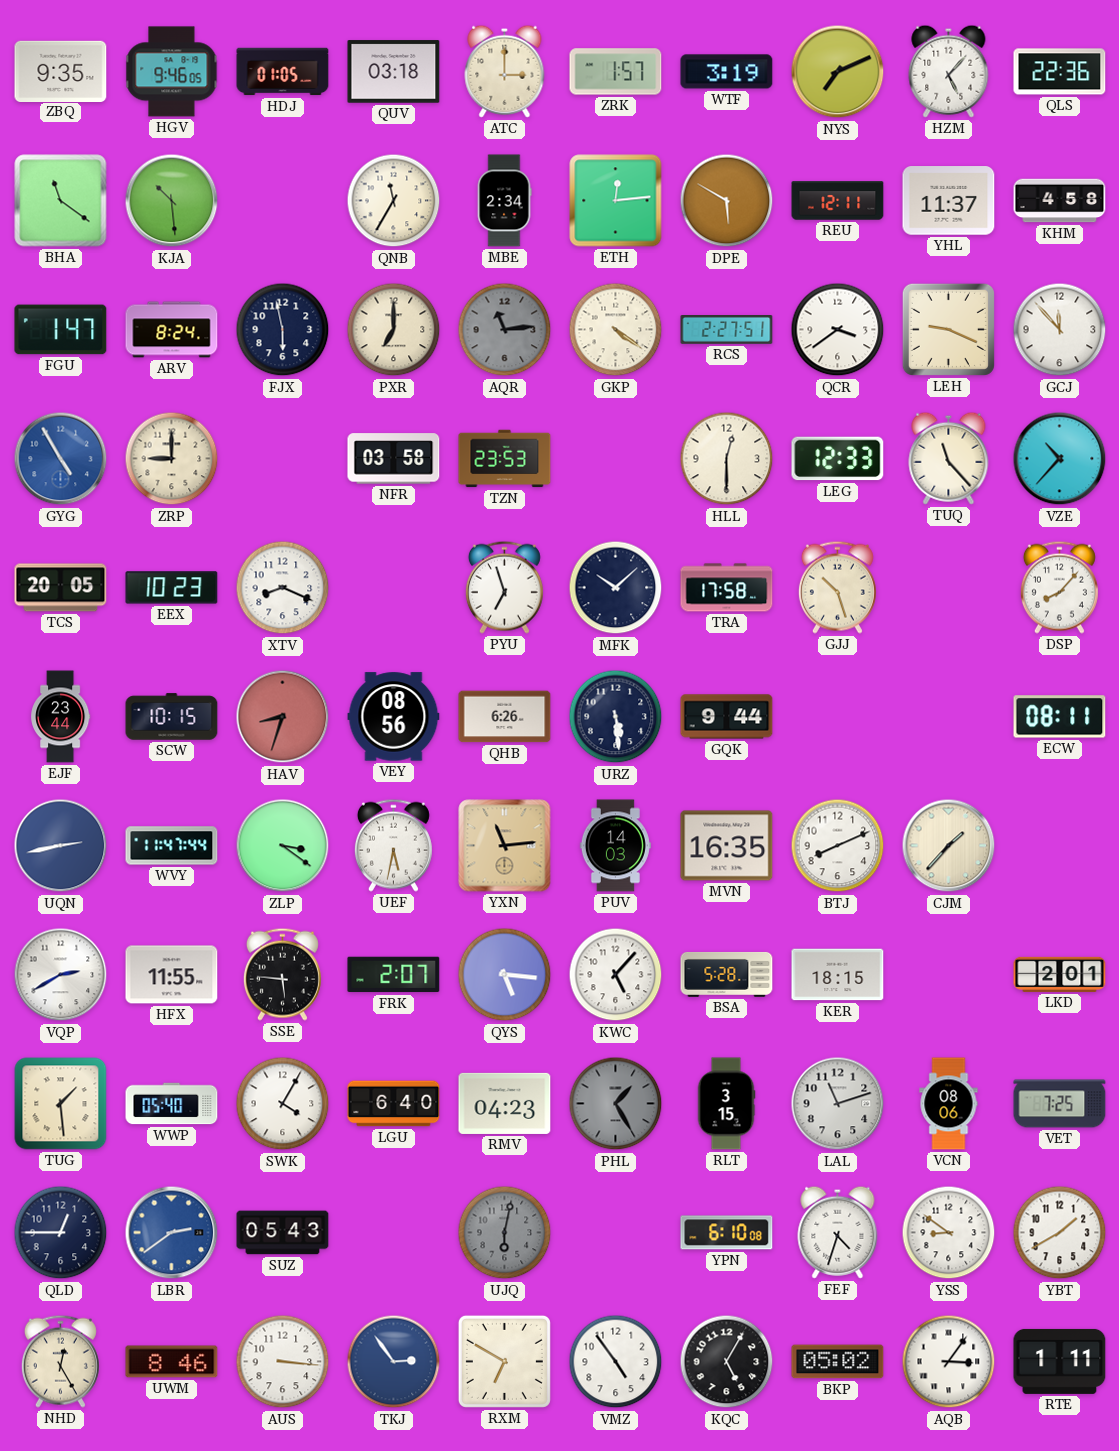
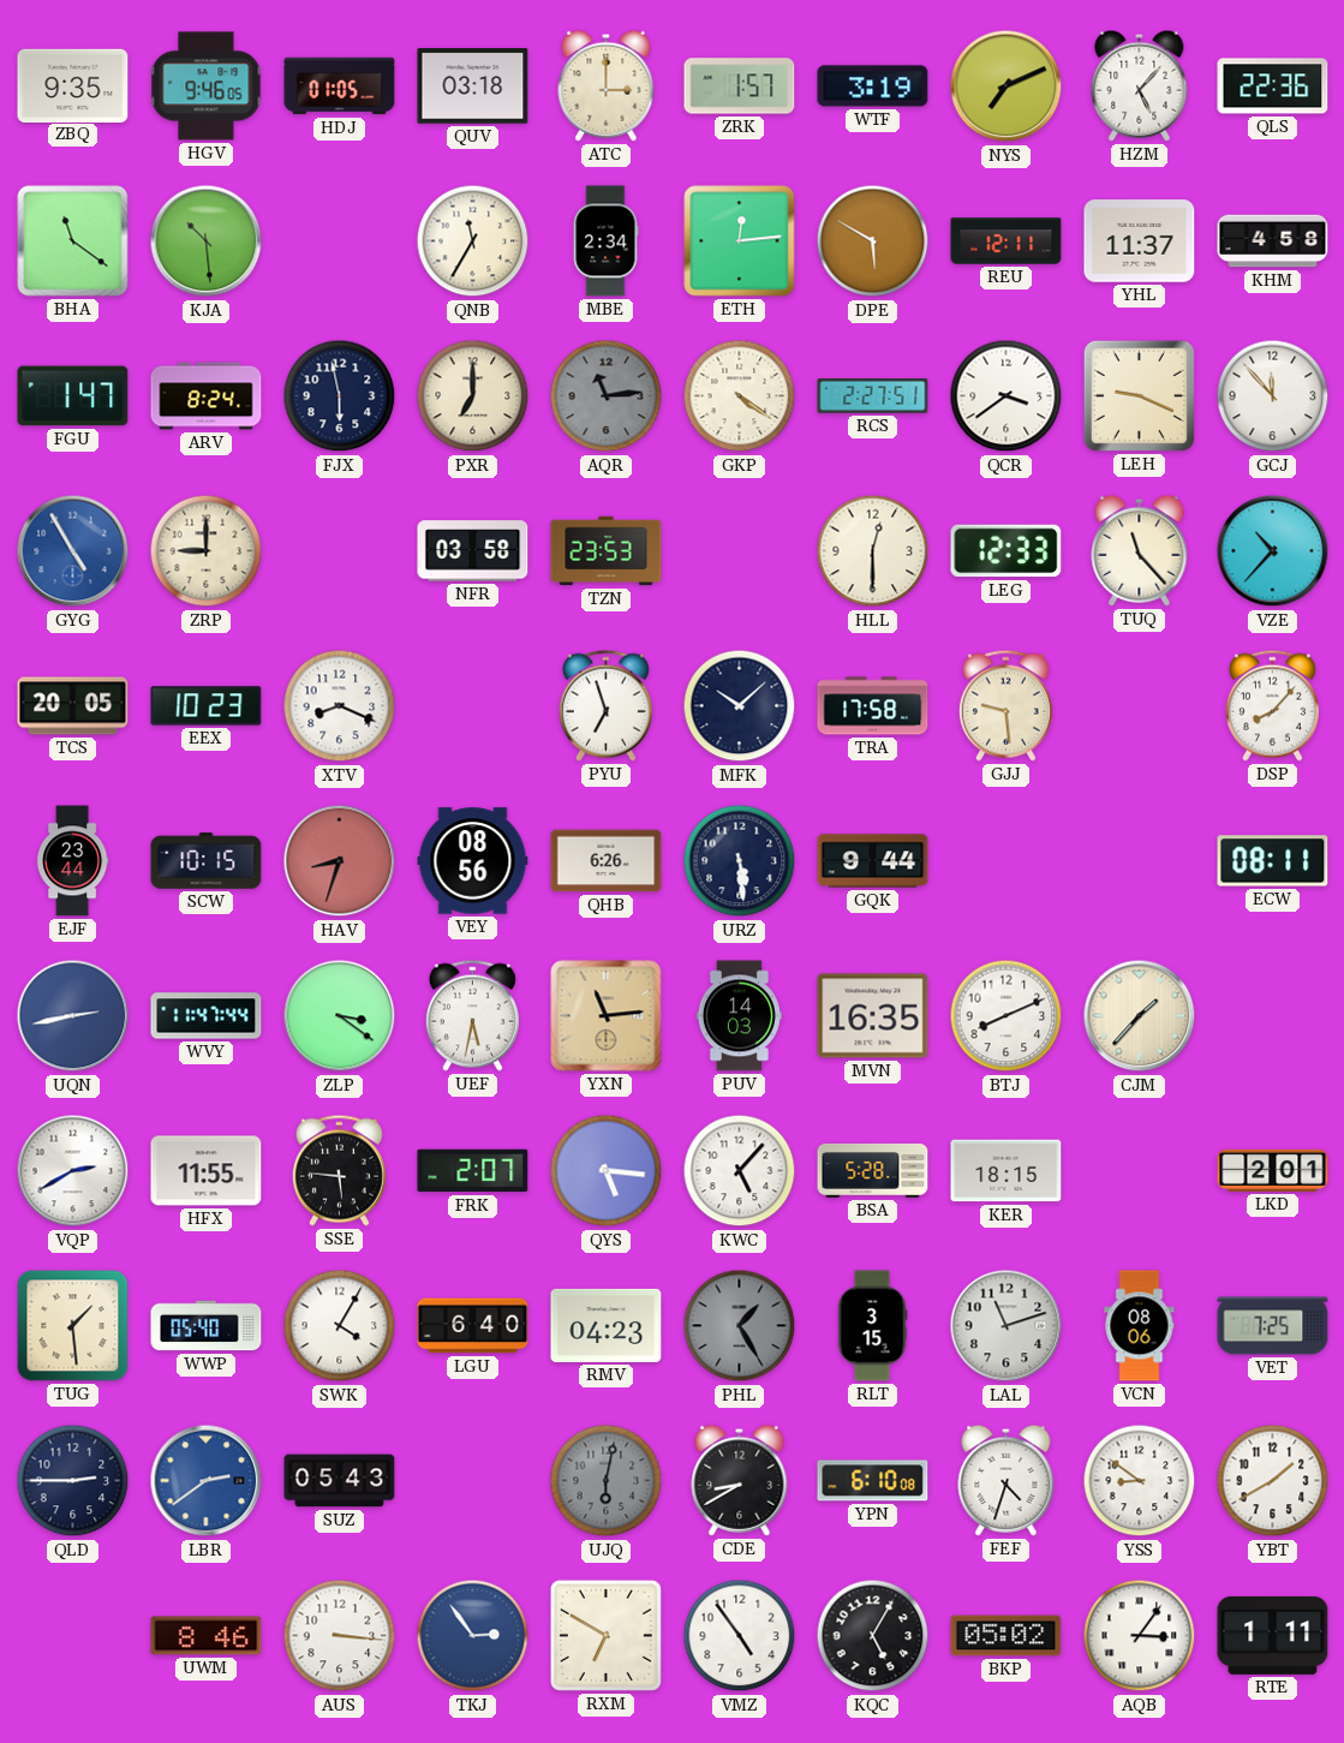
GJJ: 10:27 -> 9:29 (1005, 705)
QLD: 12:45 -> 2:45 (73, 1481)
CDE: none -> 8:40 (740, 1480)
NHD: 12:25 -> none (60, 1361)
